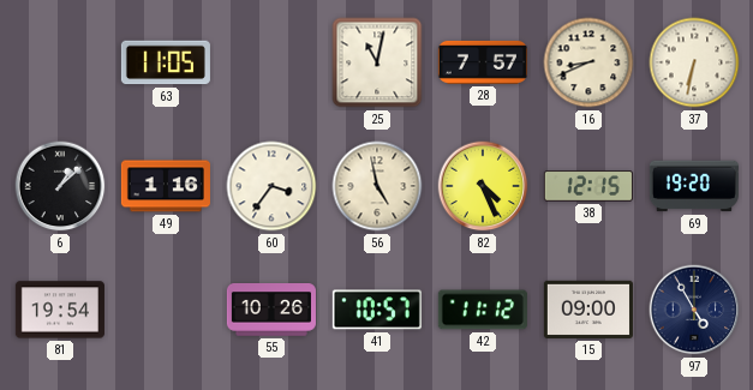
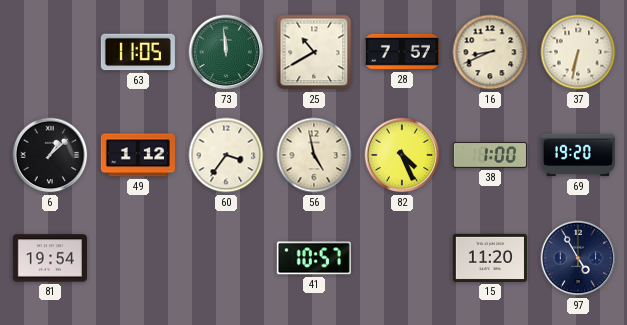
73: none -> 11:59 (226, 52)
25: 11:02 -> 10:40 (314, 52)
49: 1:16 -> 1:12 (138, 155)
38: 12:15 -> 1:00 (490, 155)
55: 10:26 -> none (271, 310)
42: 11:12 -> none (483, 310)
15: 09:00 -> 11:20 (490, 258)
